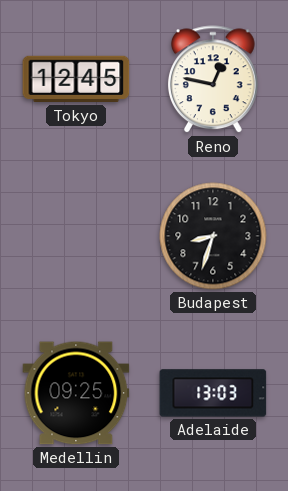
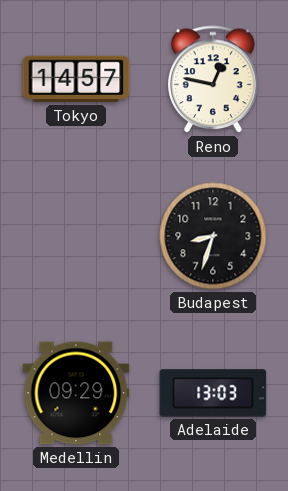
Tokyo: 12:45 -> 14:57 (76, 79)
Medellin: 09:25 -> 09:29 (76, 393)
